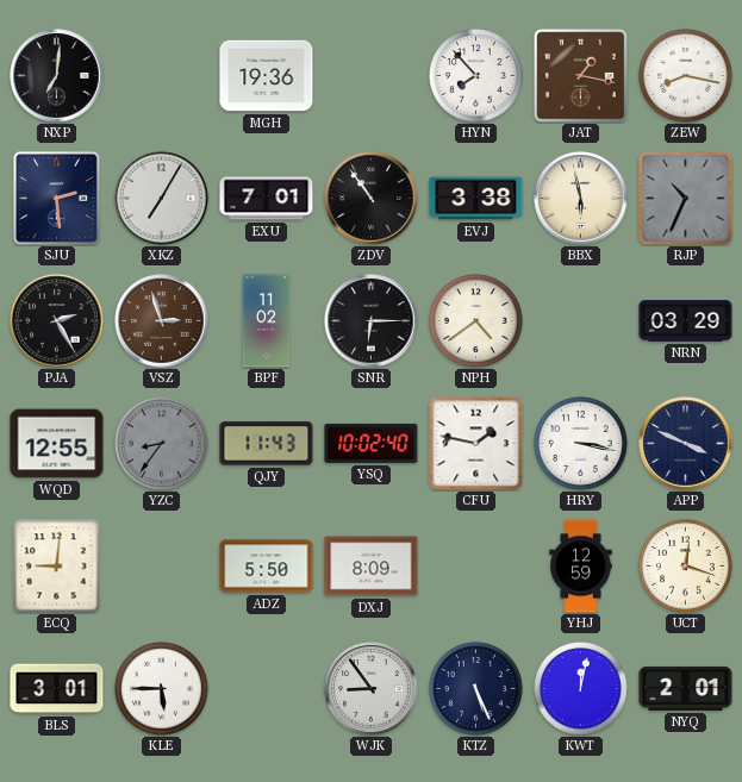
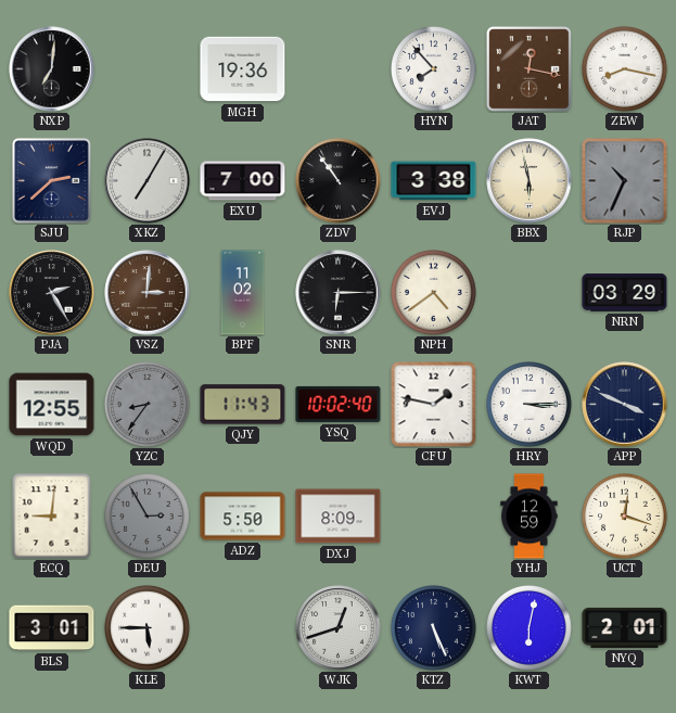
JAT: 1:17 -> 12:17 (530, 69)
SJU: 2:29 -> 2:38 (51, 181)
EXU: 7:01 -> 7:00 (243, 181)
VSZ: 2:57 -> 3:01 (148, 293)
HRY: 3:17 -> 3:15 (530, 405)
DEU: none -> 2:55 (148, 517)
WJK: 8:54 -> 12:42 (339, 628)
KWT: 12:02 -> 6:02 (530, 628)
